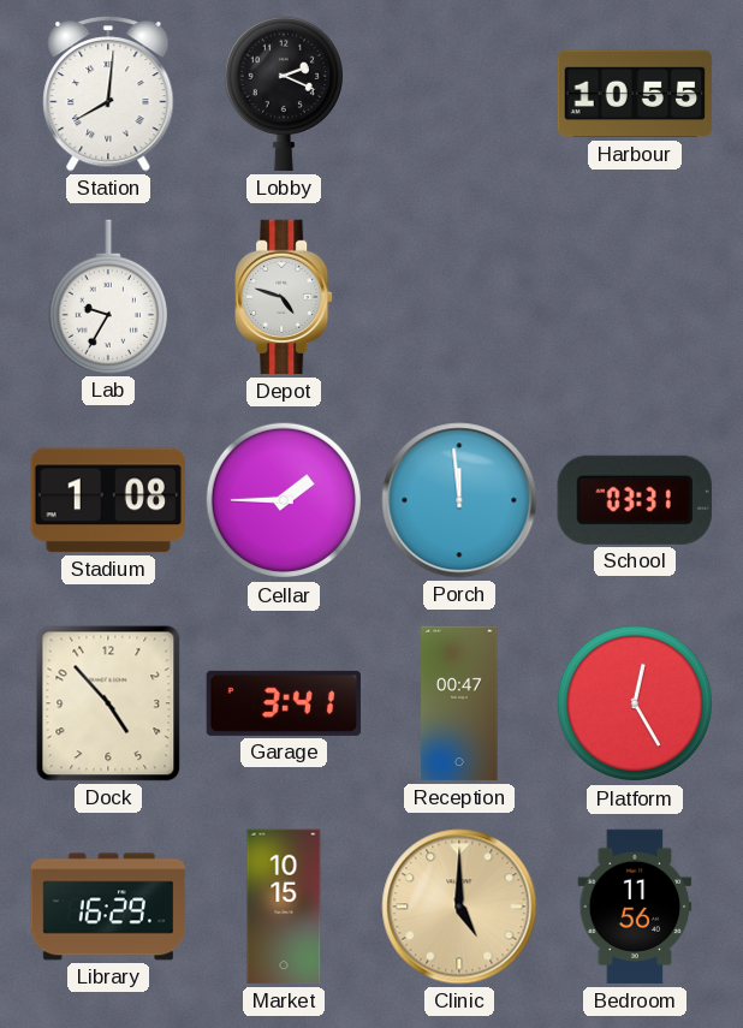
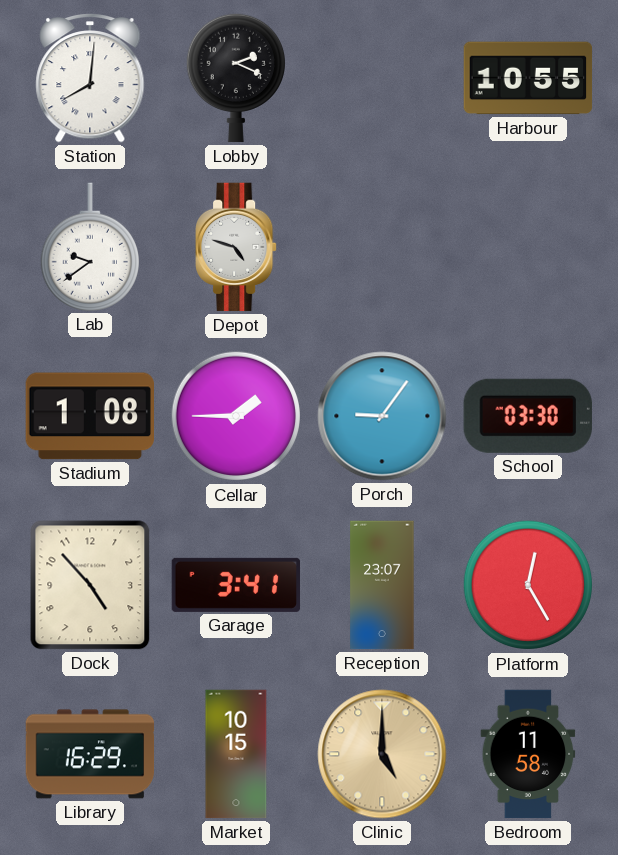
Lab: 9:35 -> 9:39 (90, 247)
Porch: 11:59 -> 9:06 (382, 416)
School: 03:31 -> 03:30 (528, 416)
Reception: 00:47 -> 23:07 (382, 585)
Bedroom: 11:56 -> 11:58 (528, 754)
